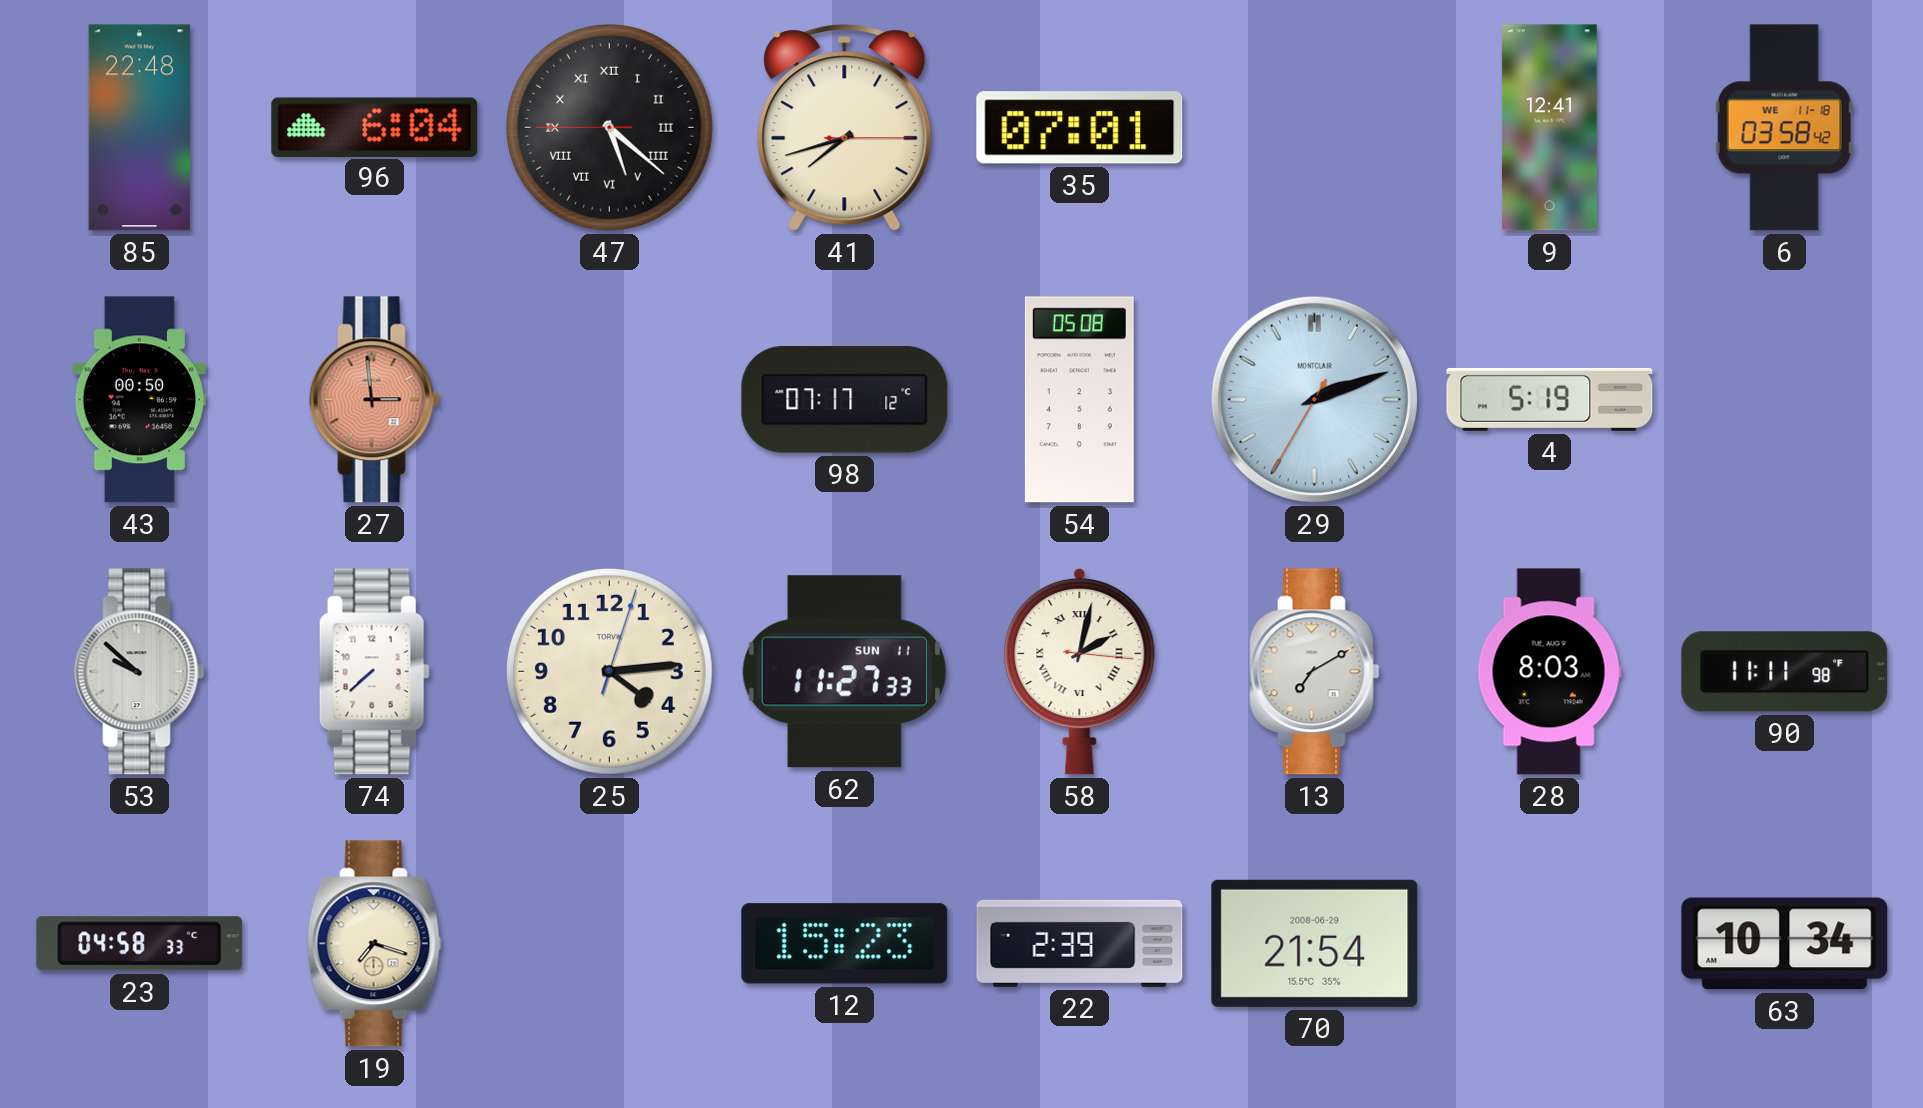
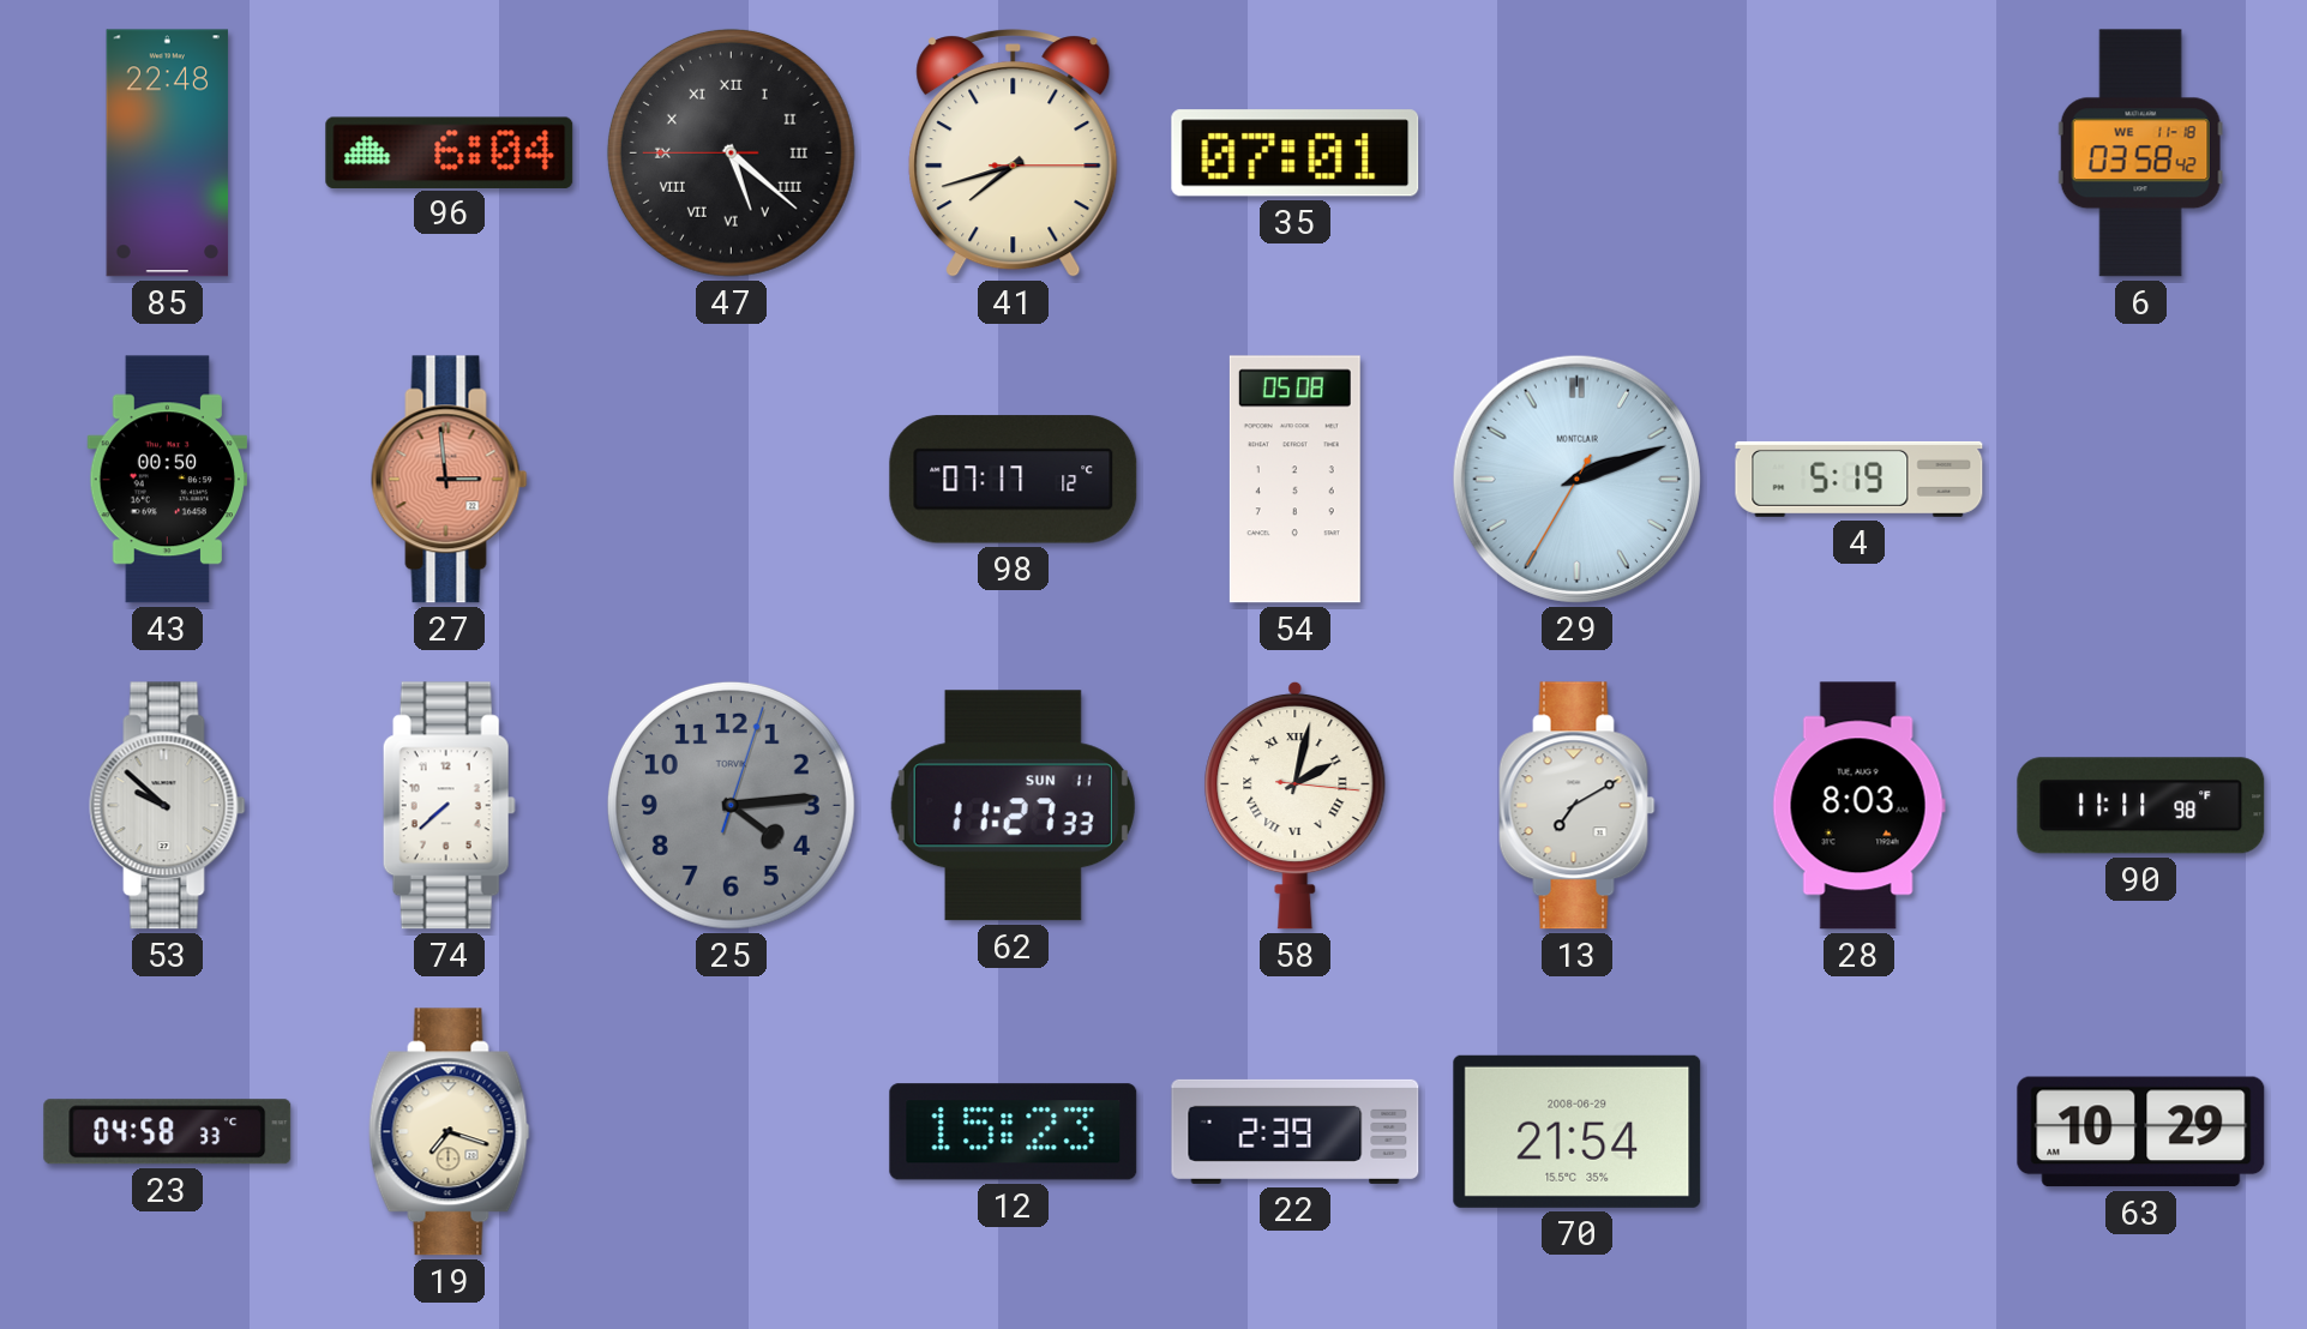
9: 12:41 -> none (1549, 128)
25 dial: cream -> grey (731, 805)
63: 10:34 -> 10:29 (2141, 1132)
